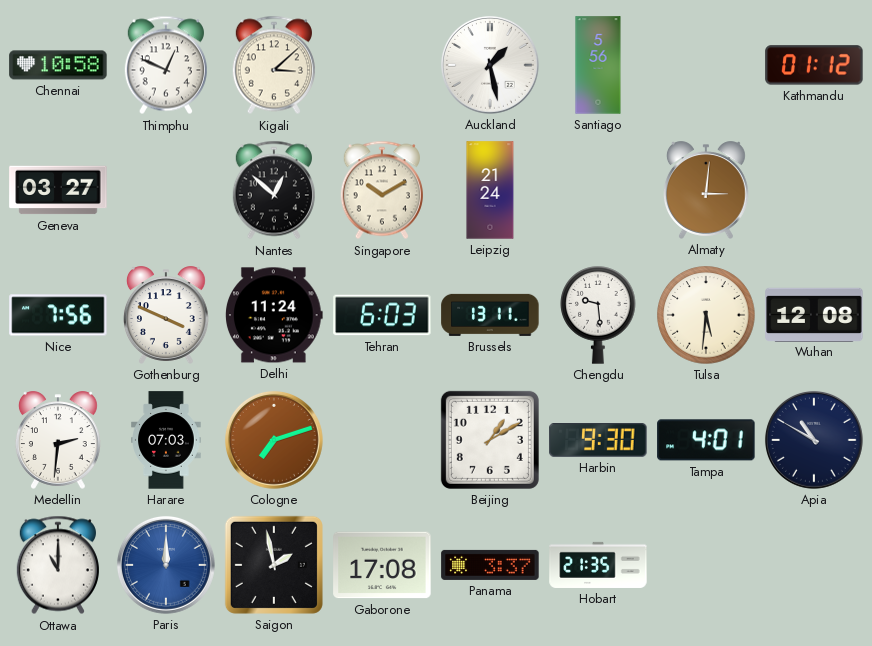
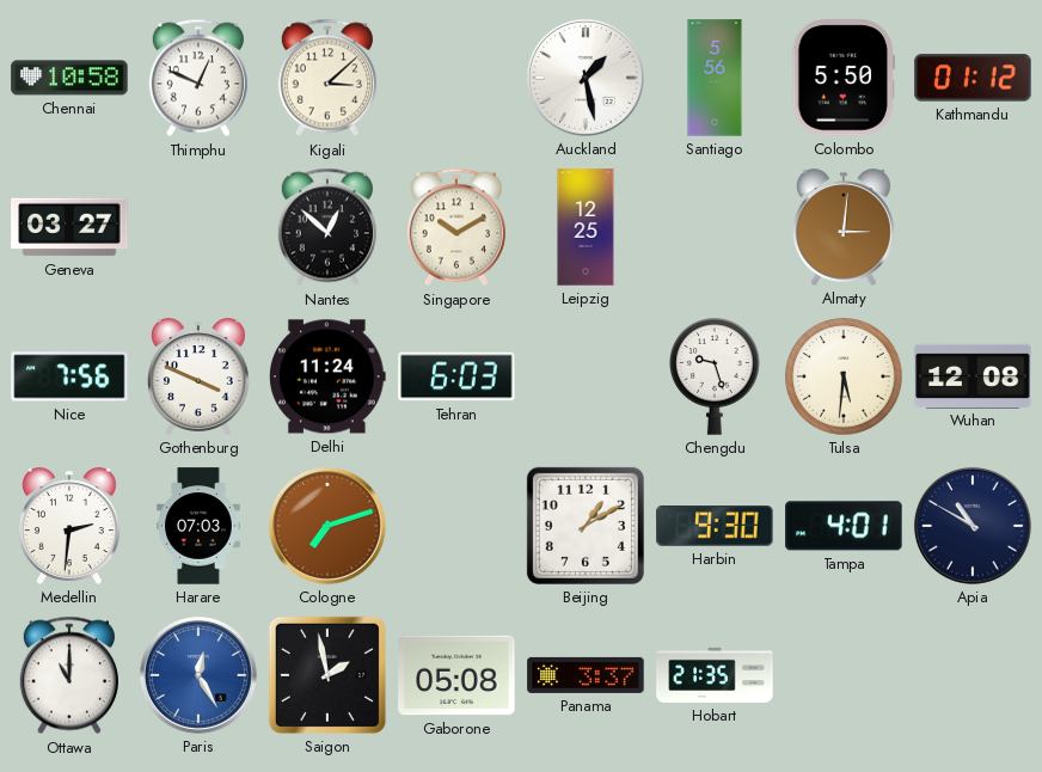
Colombo: none -> 5:50 (844, 78)
Leipzig: 21:24 -> 12:25 (586, 227)
Brussels: 13:11 -> none (490, 315)
Chengdu: 9:29 -> 9:27 (715, 376)
Paris: 12:00 -> 12:25 (198, 675)
Gaborone: 17:08 -> 05:08 (456, 675)
